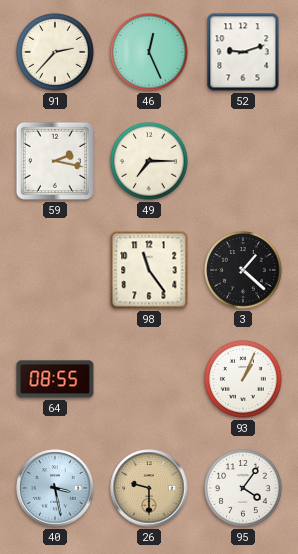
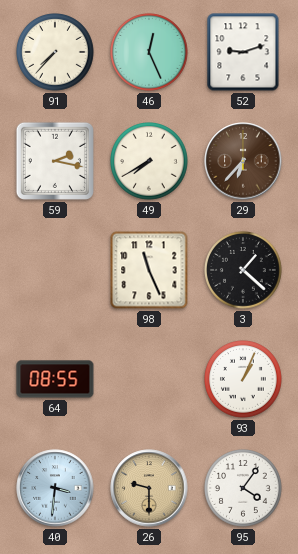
91: 2:37 -> 7:37 (56, 53)
49: 7:15 -> 7:40 (150, 162)
29: none -> 6:37 (243, 161)
98: 11:24 -> 11:26 (149, 270)
40: 3:28 -> 3:31 (55, 488)
